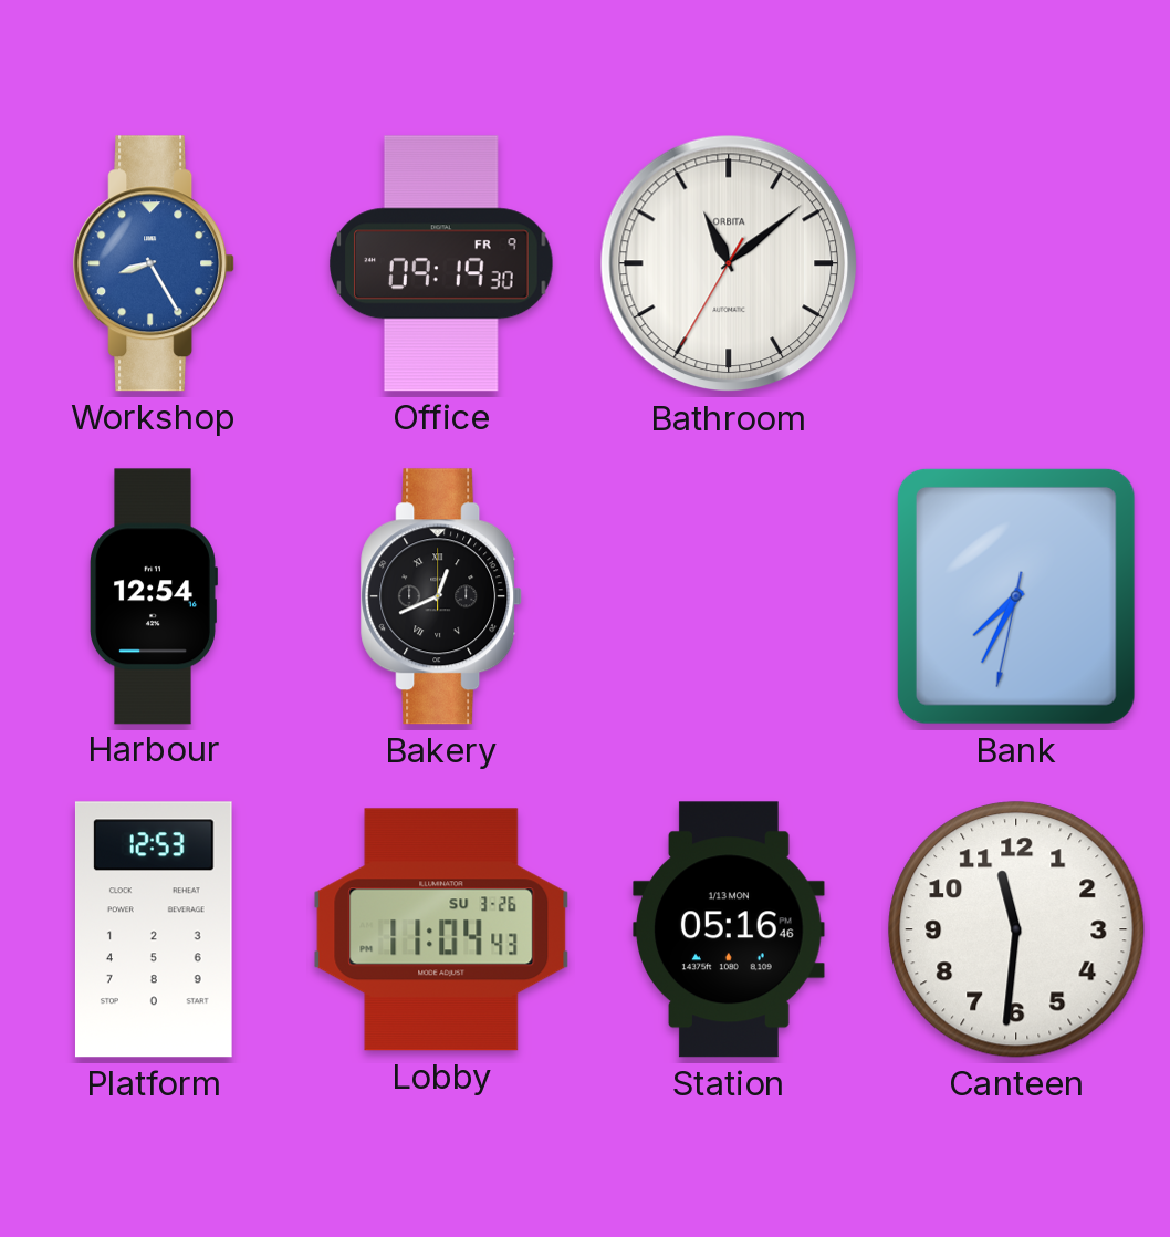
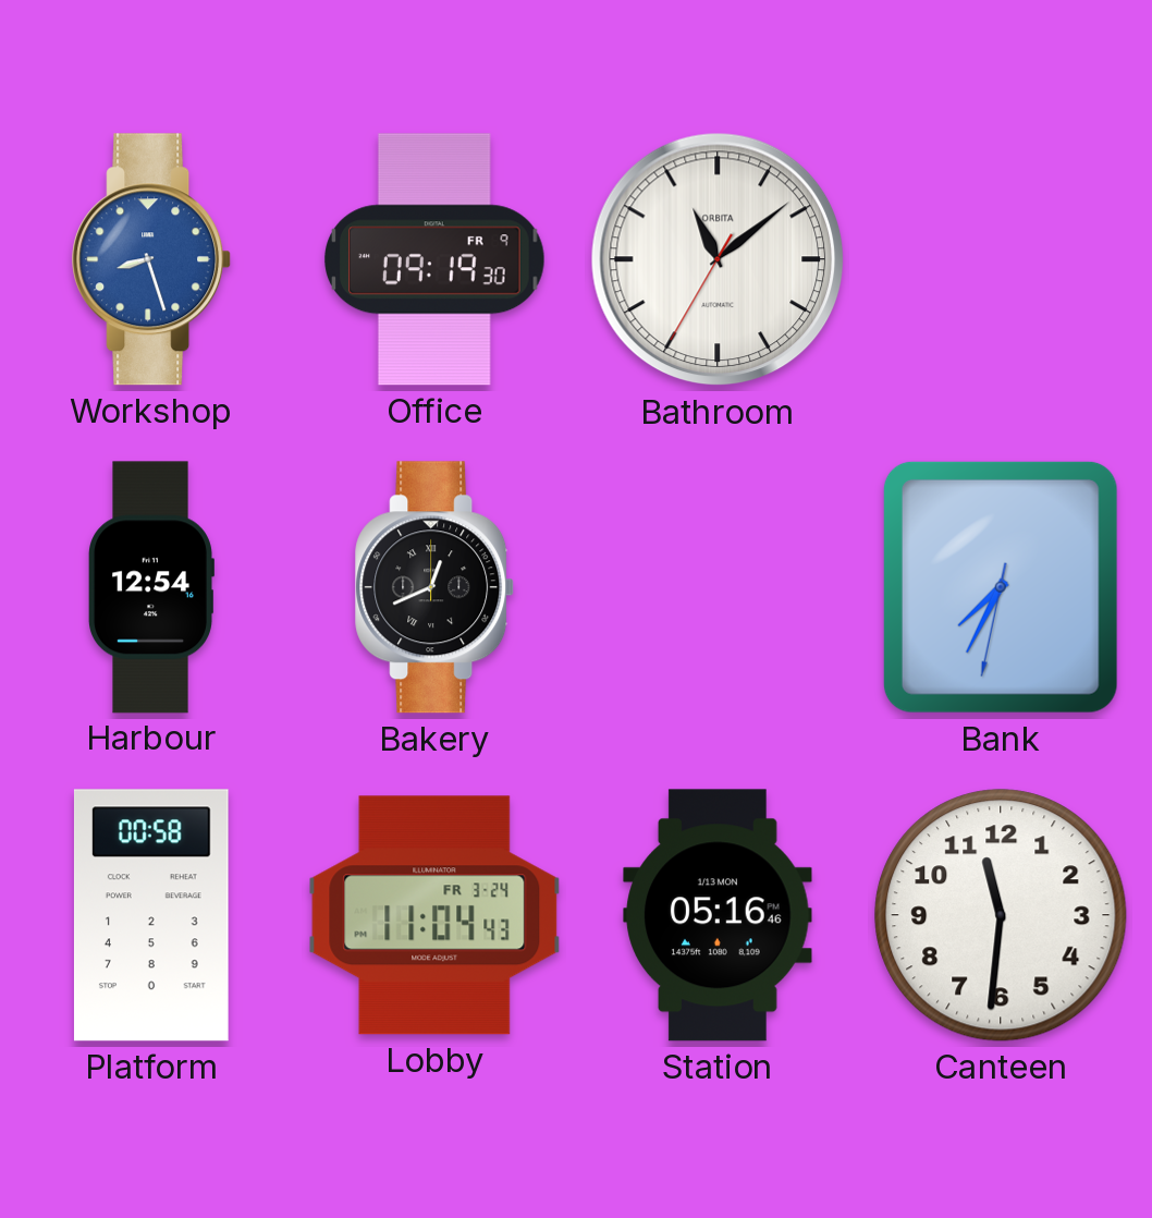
Workshop: 8:25 -> 8:27 (152, 259)
Platform: 12:53 -> 00:58 (151, 915)
Lobby date: SU 3-26 -> FR 3-24 (434, 915)
